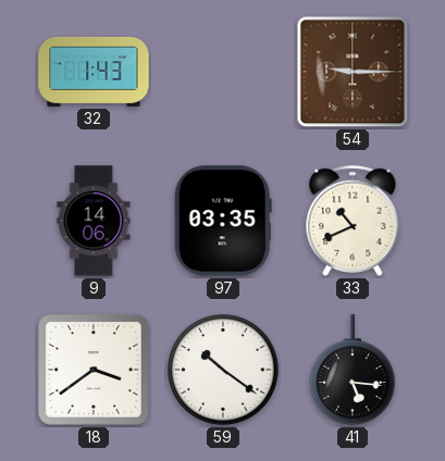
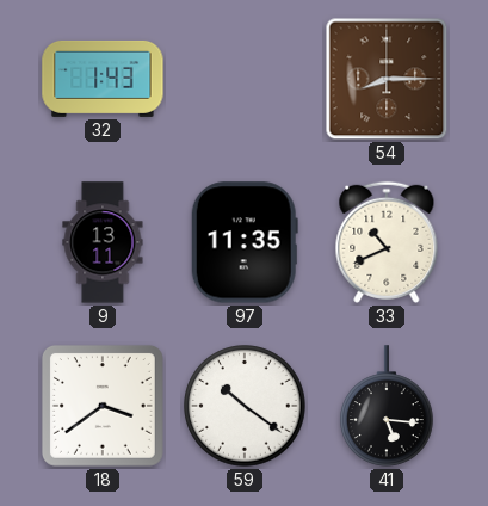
54: 9:15 -> 8:15 (387, 79)
9: 14:06 -> 13:11 (103, 242)
97: 03:35 -> 11:35 (245, 242)
